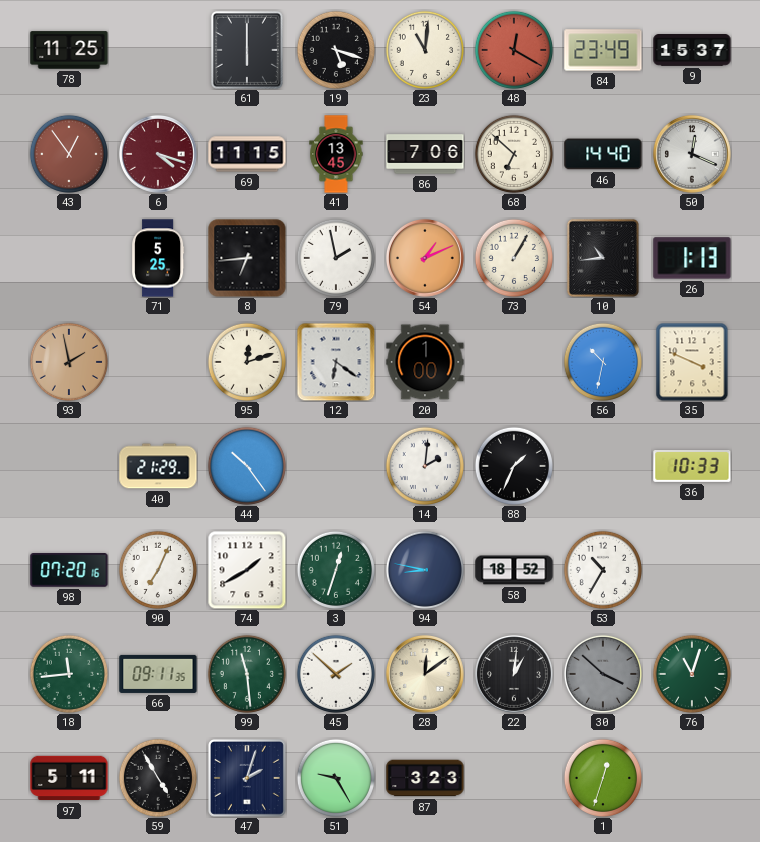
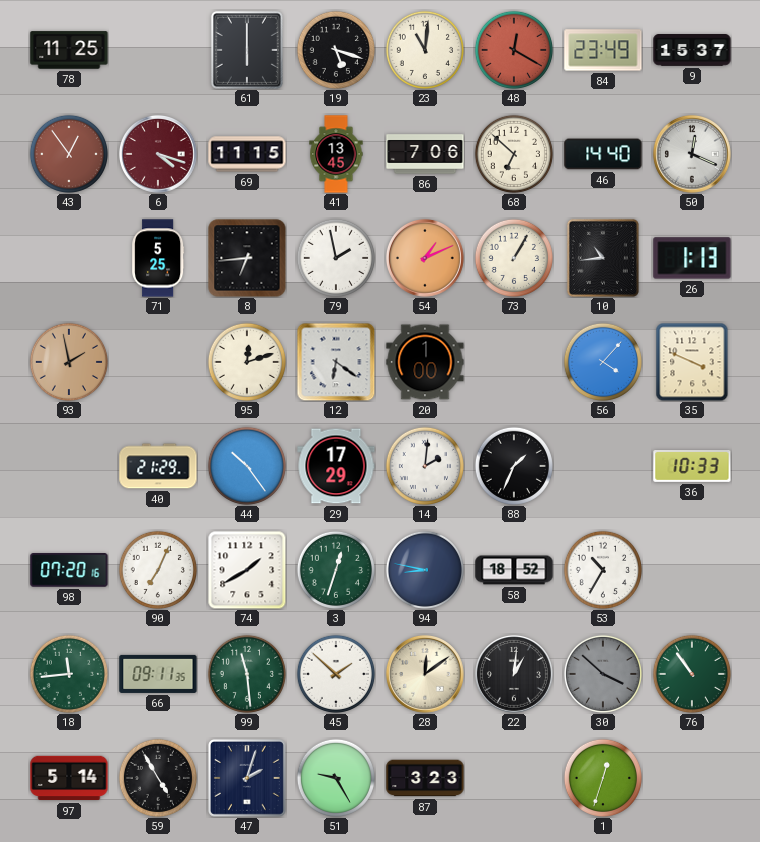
56: 10:32 -> 4:07 (603, 362)
29: none -> 17:29 (336, 466)
76: 11:03 -> 10:54 (692, 674)
97: 5:11 -> 5:14 (69, 778)
